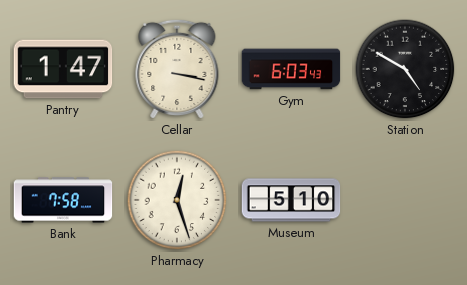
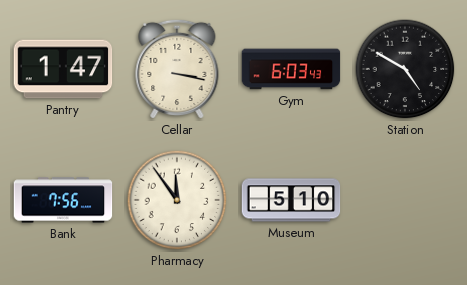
Bank: 7:58 -> 7:56 (63, 200)
Pharmacy: 12:27 -> 11:54 (177, 200)
